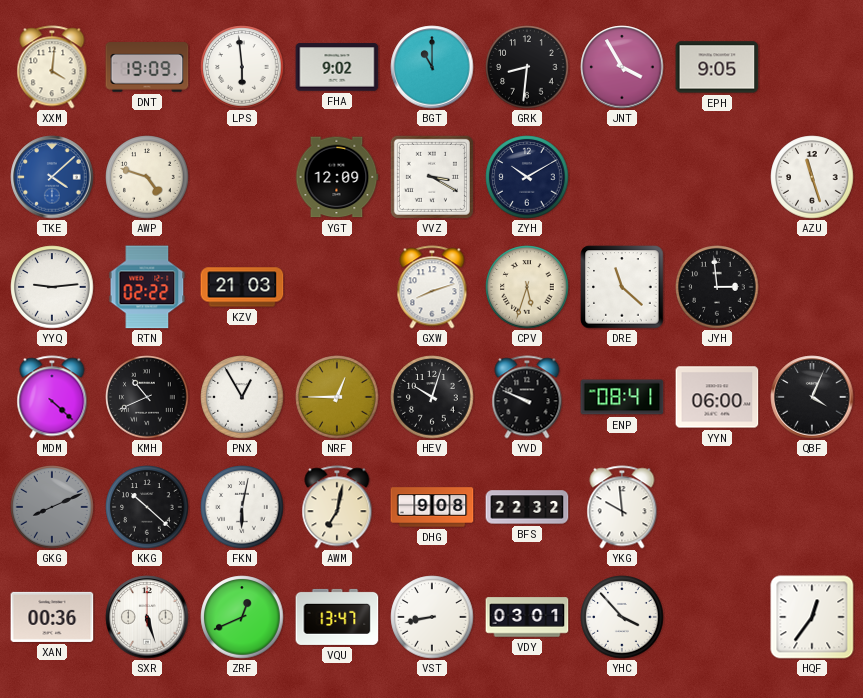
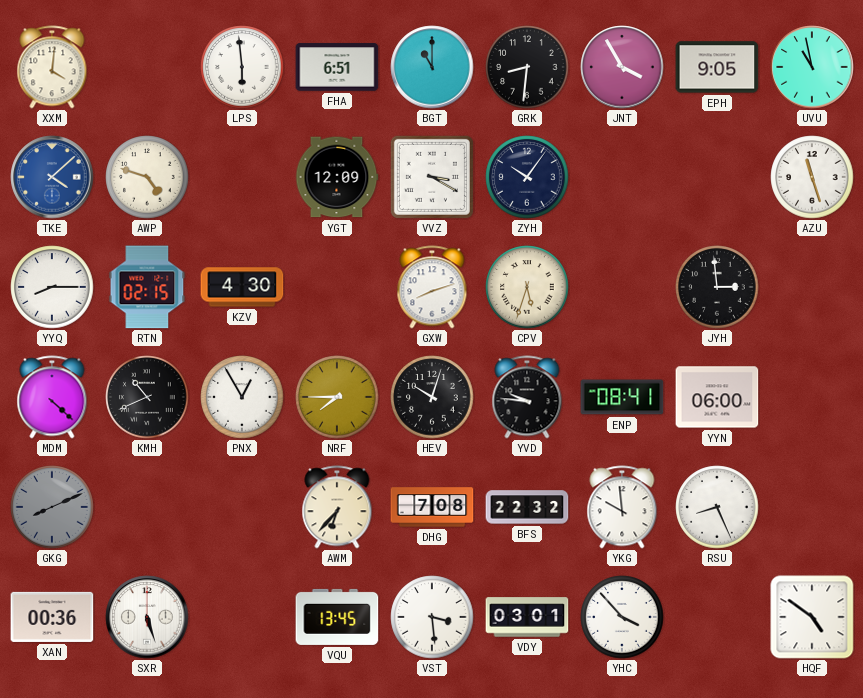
DNT: 19:09 -> none (147, 67)
FHA: 9:02 -> 6:51 (337, 67)
UVU: none -> 10:58 (812, 67)
ZYH: 10:10 -> 10:06 (527, 177)
YYQ: 9:14 -> 8:15 (52, 287)
RTN: 02:22 -> 02:15 (147, 287)
KZV: 21:03 -> 4:30 (242, 287)
DRE: 11:22 -> none (622, 287)
NRF: 12:45 -> 7:45 (337, 397)
YVD: 9:49 -> 9:46 (527, 397)
QBF: 4:04 -> none (812, 397)
KKG: 10:22 -> none (147, 507)
FKN: 6:02 -> none (242, 507)
AWM: 7:02 -> 6:37 (337, 507)
DHG: 9:08 -> 7:08 (432, 507)
RSU: none -> 8:26 (717, 507)
ZRF: 12:41 -> none (242, 617)
VQU: 13:47 -> 13:45 (337, 617)
VST: 8:43 -> 3:29 (432, 617)
HQF: 12:36 -> 4:51 (812, 617)
